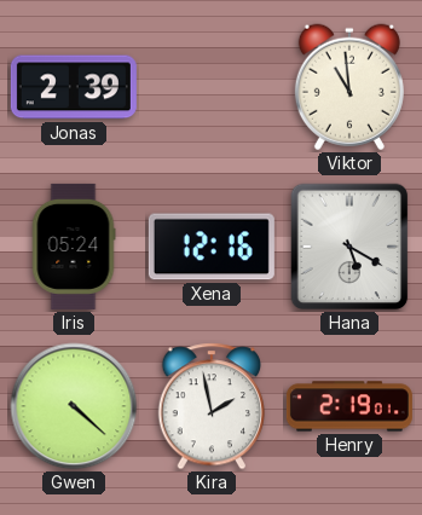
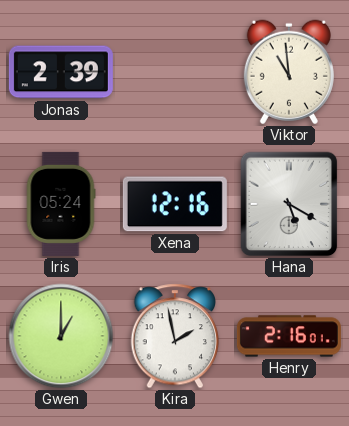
Gwen: 4:22 -> 1:00 (61, 336)
Henry: 2:19 -> 2:16 (289, 336)
